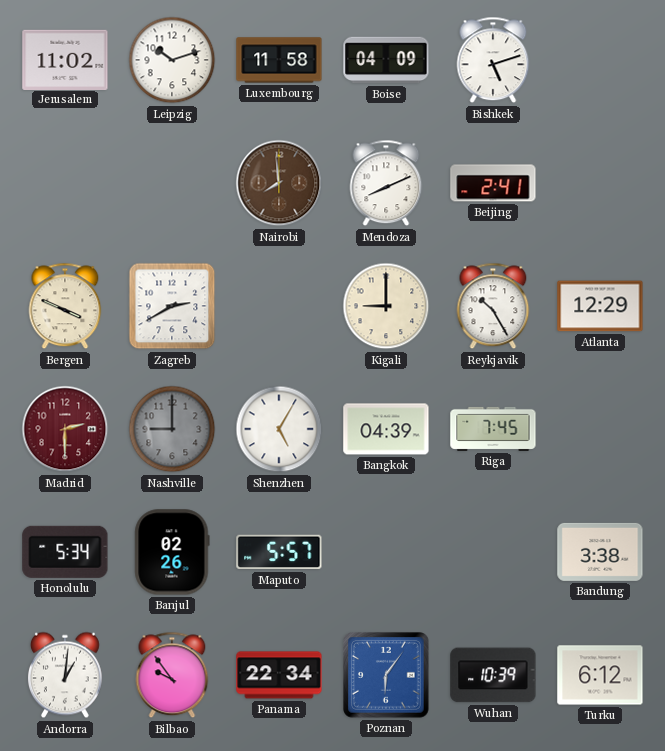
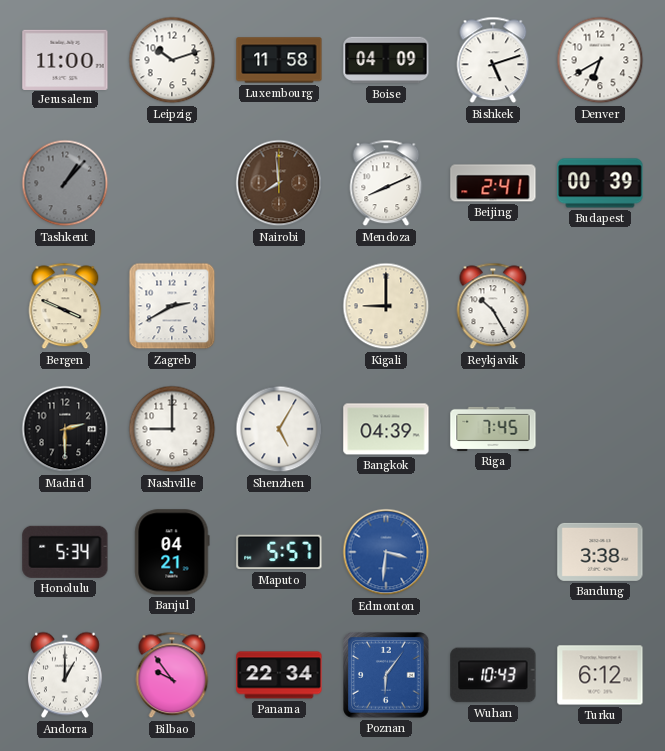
Jerusalem: 11:02 -> 11:00 (65, 59)
Denver: none -> 6:40 (600, 60)
Tashkent: none -> 1:07 (65, 183)
Budapest: none -> 00:39 (600, 183)
Atlanta: 12:29 -> none (600, 306)
Madrid dial: burgundy -> black (65, 429)
Nashville dial: grey -> white (172, 429)
Banjul: 02:26 -> 04:21 (172, 552)
Edmonton: none -> 3:31 (386, 552)
Andorra: 1:01 -> 1:00 (65, 675)
Wuhan: 10:39 -> 10:43 (493, 675)
